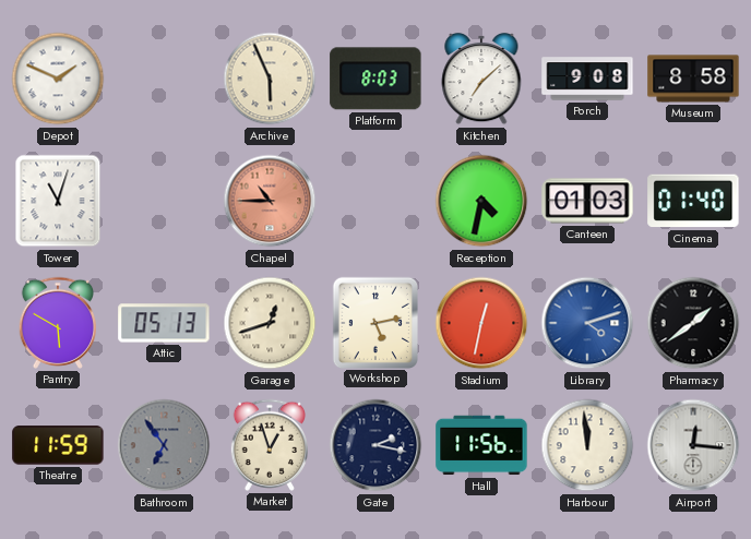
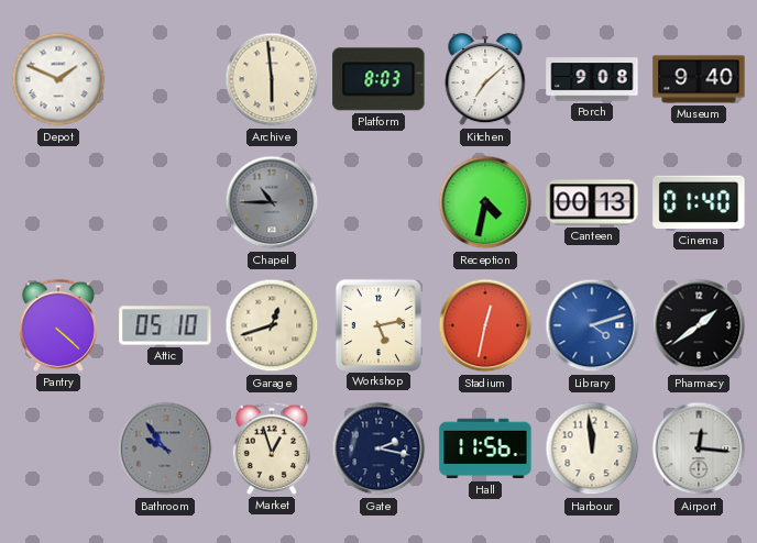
Archive: 5:56 -> 5:59 (272, 79)
Museum: 8:58 -> 9:40 (699, 79)
Tower: 11:03 -> none (58, 201)
Chapel dial: salmon -> grey (272, 202)
Canteen: 01:03 -> 00:13 (592, 202)
Pantry: 5:50 -> 4:22 (57, 325)
Attic: 05:13 -> 05:10 (165, 325)
Theatre: 11:59 -> none (58, 445)
Bathroom: 6:54 -> 9:54 (165, 448)
